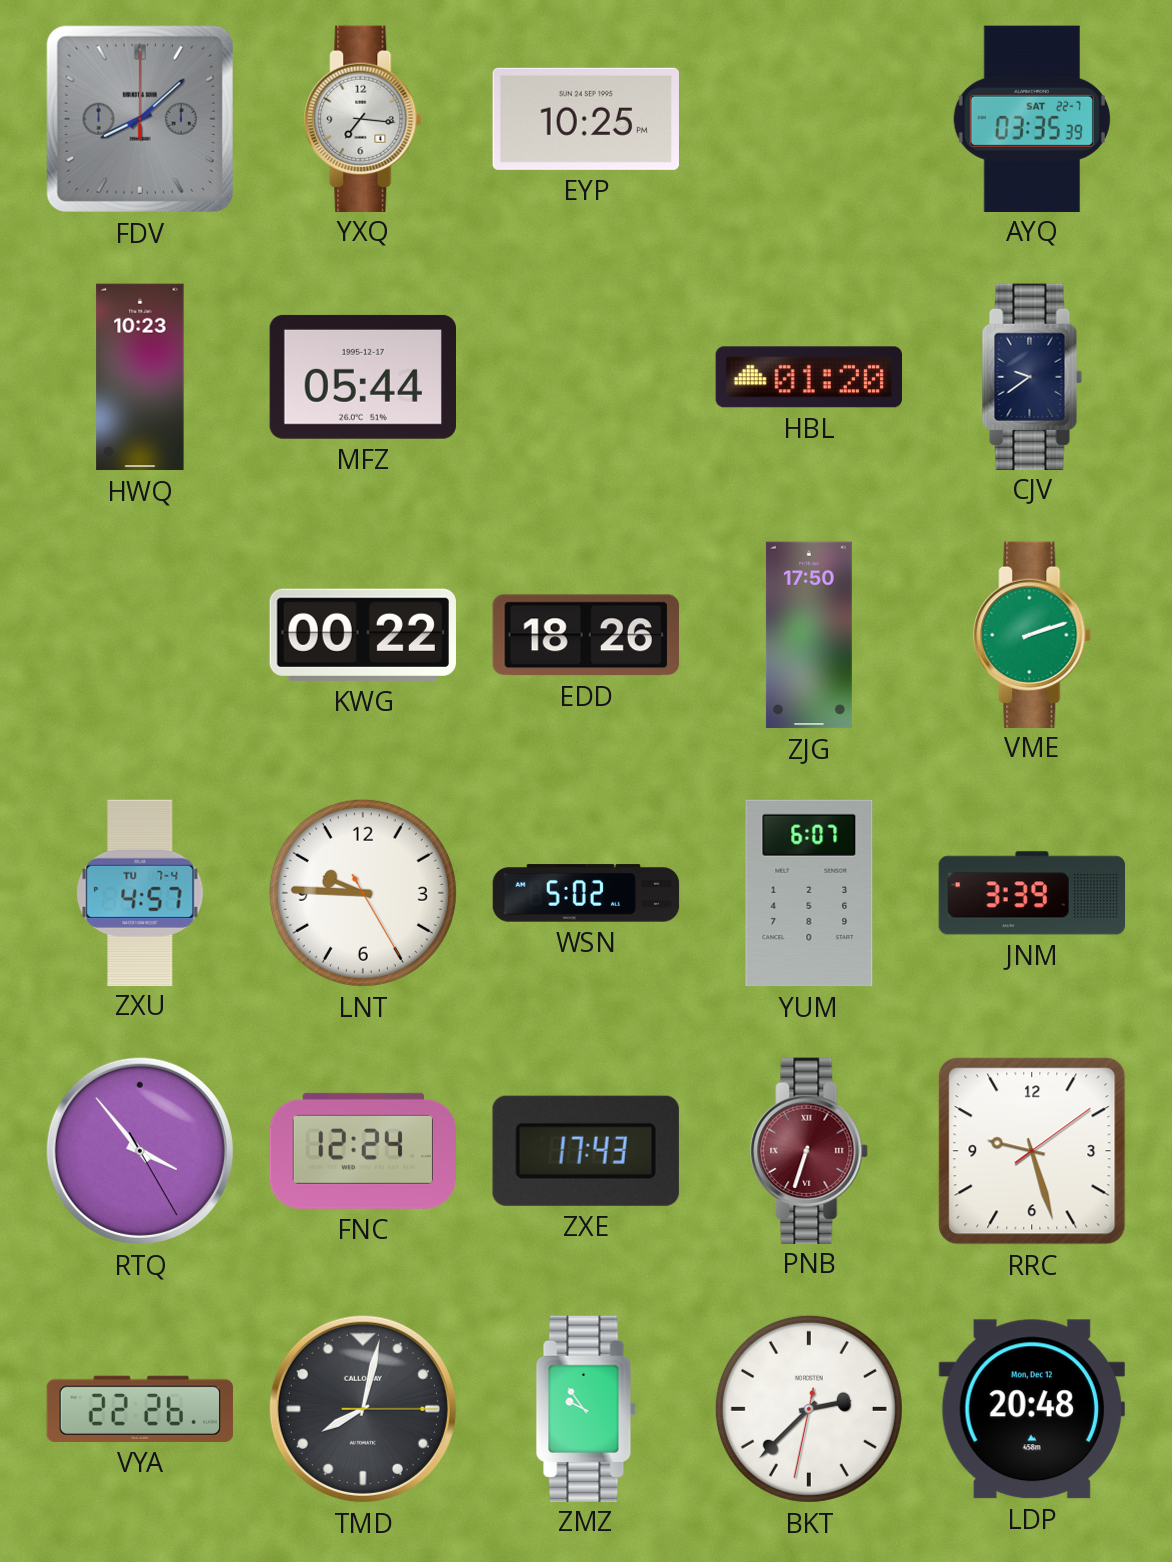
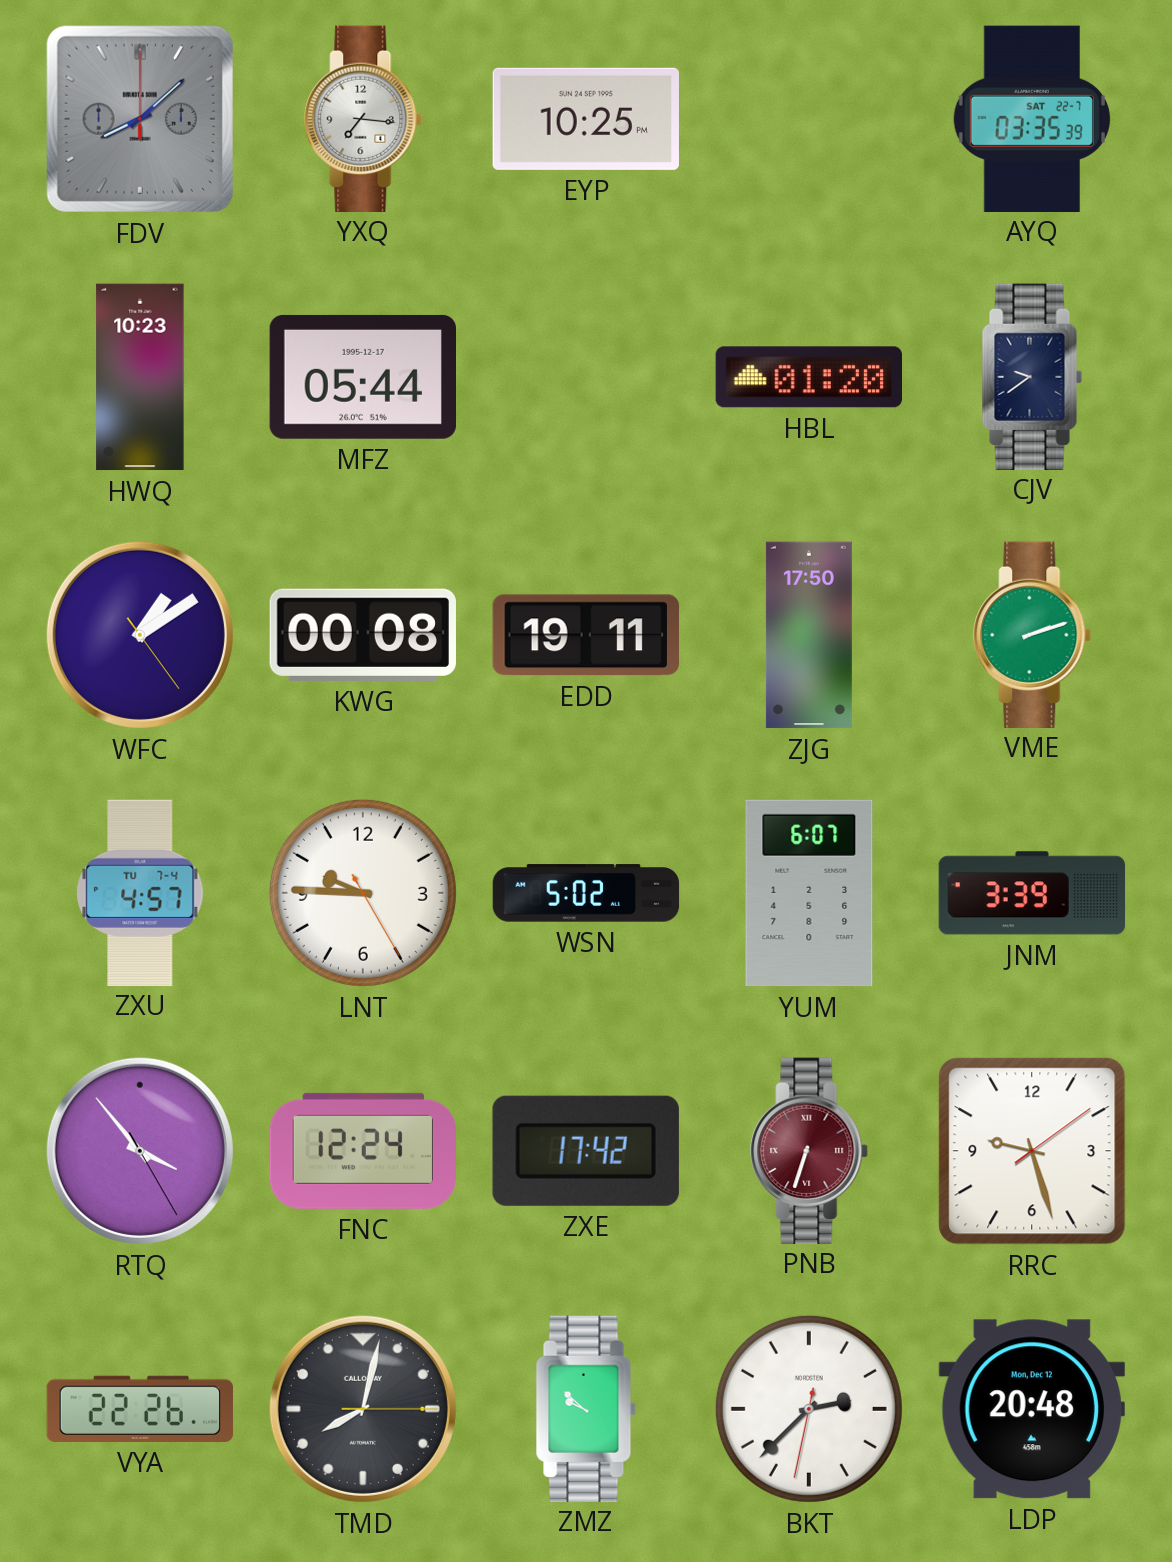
WFC: none -> 1:09 (140, 635)
KWG: 00:22 -> 00:08 (363, 635)
EDD: 18:26 -> 19:11 (586, 635)
ZXE: 17:43 -> 17:42 (586, 1151)
ZMZ: 9:54 -> 9:52 (586, 1408)
